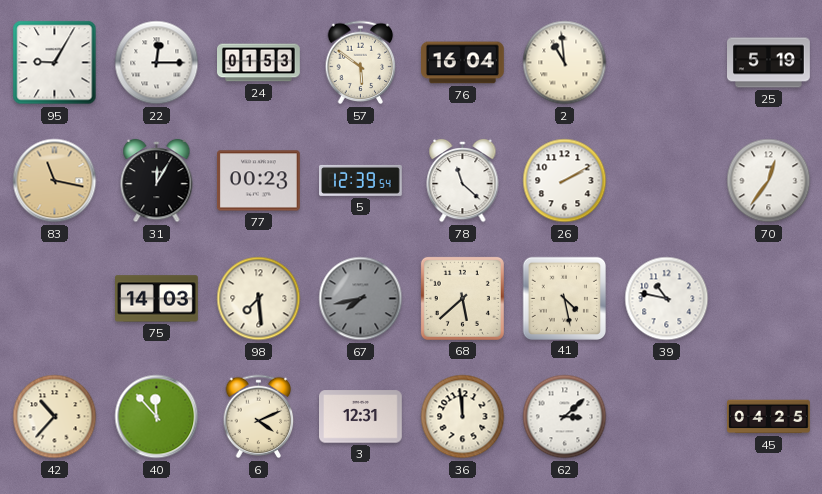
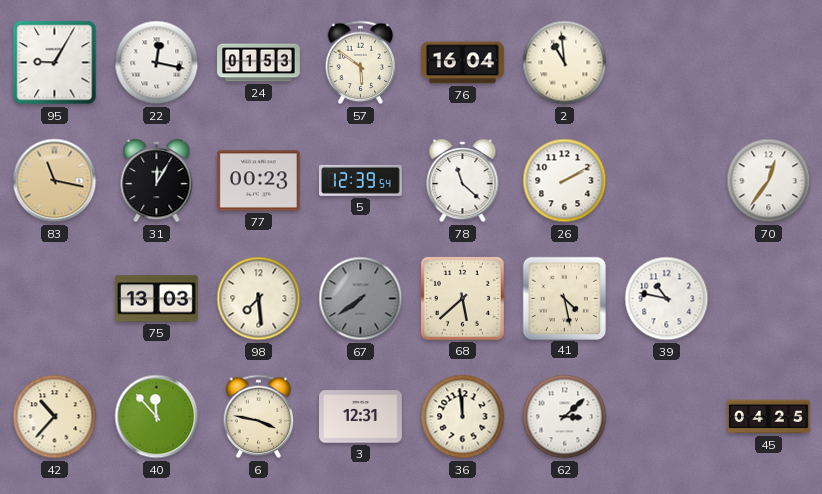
22: 12:15 -> 12:17 (157, 63)
25: 5:19 -> none (769, 63)
75: 14:03 -> 13:03 (157, 299)
67: 7:43 -> 7:39 (361, 299)
6: 4:11 -> 3:47 (259, 417)
